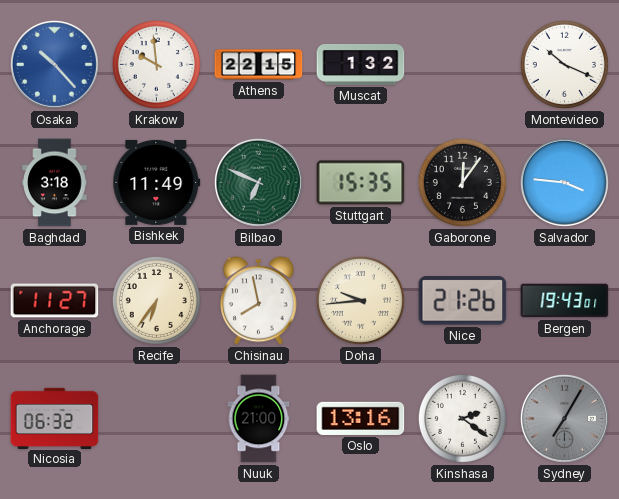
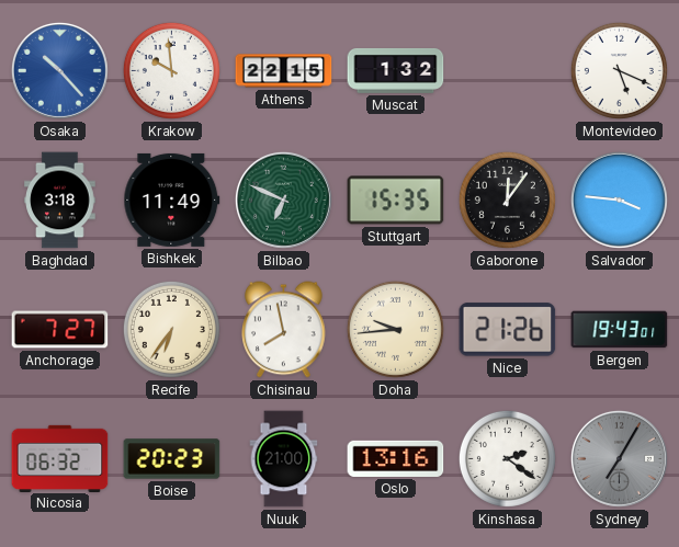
Montevideo: 10:19 -> 5:19 (619, 70)
Anchorage: 11:27 -> 7:27 (60, 330)
Boise: none -> 20:23 (172, 459)
